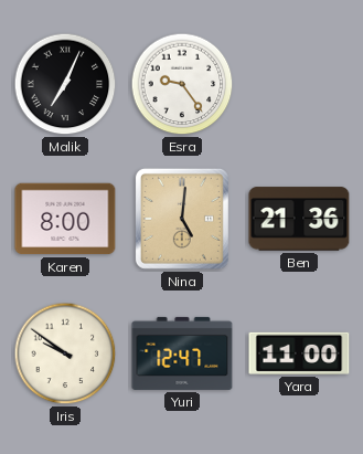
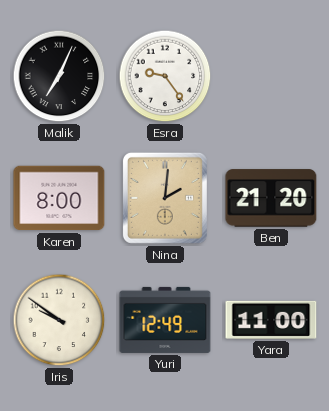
Nina: 5:01 -> 2:01 (165, 198)
Ben: 21:36 -> 21:20 (271, 198)
Yuri: 12:47 -> 12:49 (165, 320)
